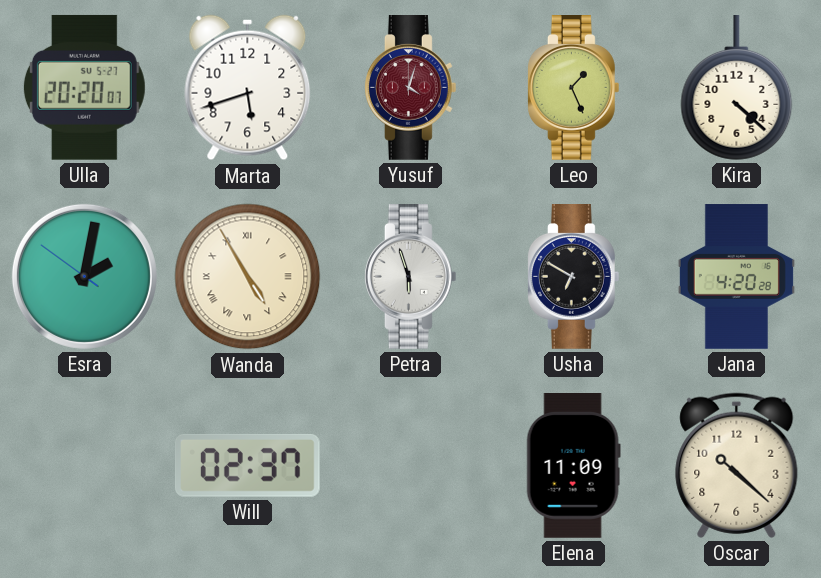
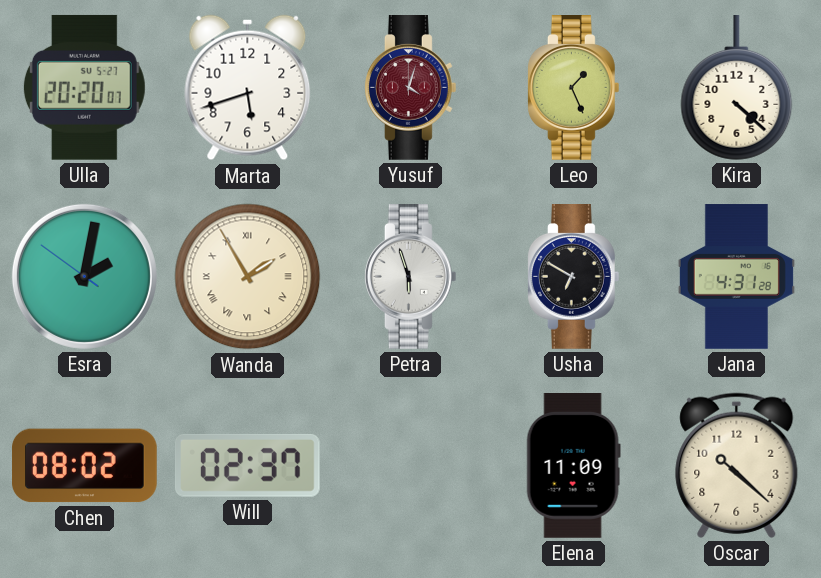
Wanda: 4:55 -> 1:55 (248, 277)
Jana: 4:20 -> 4:31 (736, 277)
Chen: none -> 08:02 (85, 466)
